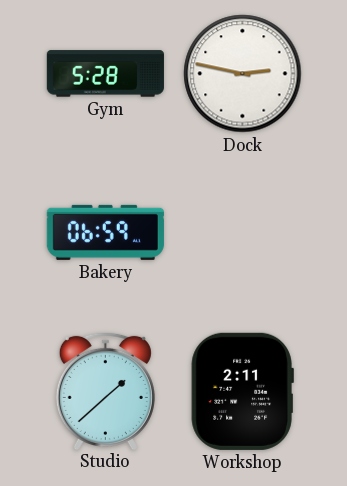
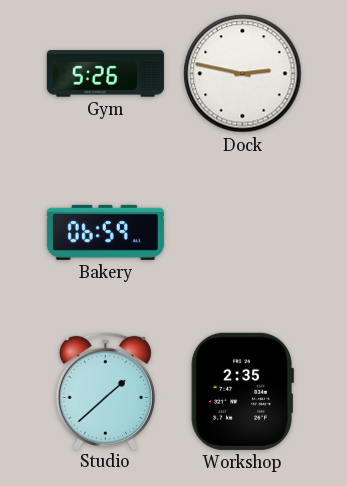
Gym: 5:28 -> 5:26 (105, 74)
Workshop: 2:11 -> 2:35 (242, 391)
